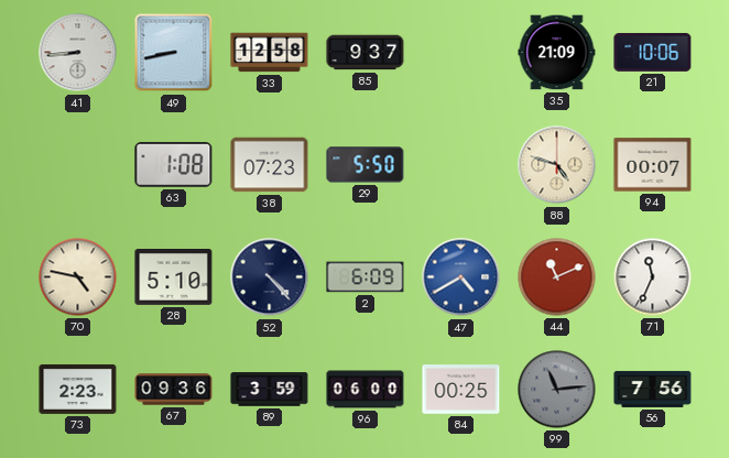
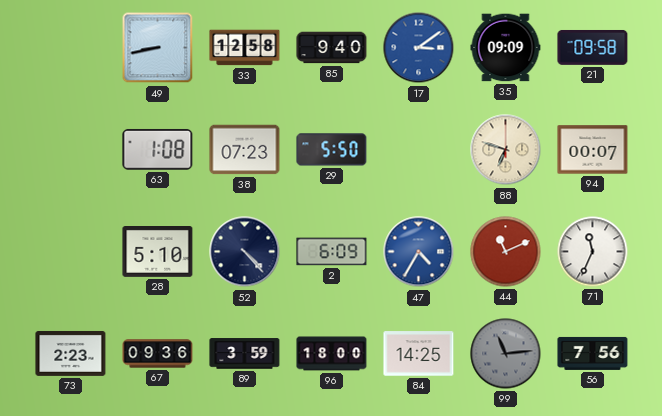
41: 8:44 -> none (78, 53)
85: 9:37 -> 9:40 (332, 48)
17: none -> 3:09 (419, 48)
35: 21:09 -> 09:09 (506, 48)
21: 10:06 -> 09:58 (593, 47)
88: 4:48 -> 6:48 (506, 150)
70: 4:47 -> none (78, 277)
47: 4:40 -> 4:35 (419, 252)
96: 06:00 -> 18:00 (332, 354)
84: 00:25 -> 14:25 (419, 354)
